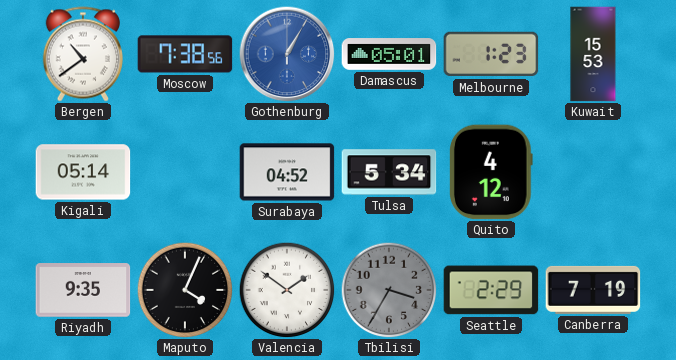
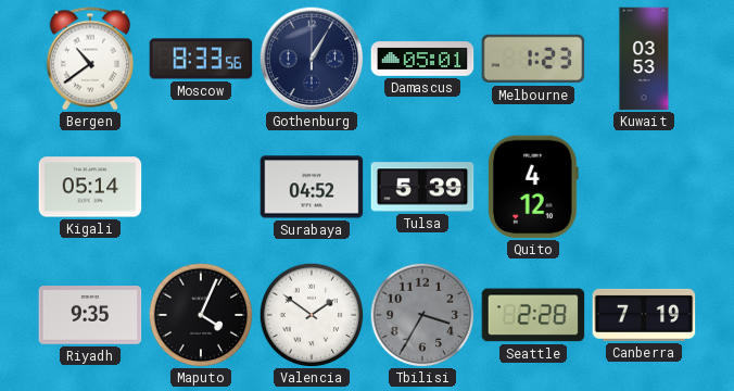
Moscow: 7:38 -> 8:33 (201, 59)
Gothenburg dial: blue -> navy (312, 59)
Kuwait: 15:53 -> 03:53 (644, 59)
Tulsa: 5:34 -> 5:39 (422, 187)
Seattle: 2:29 -> 2:28 (533, 315)
